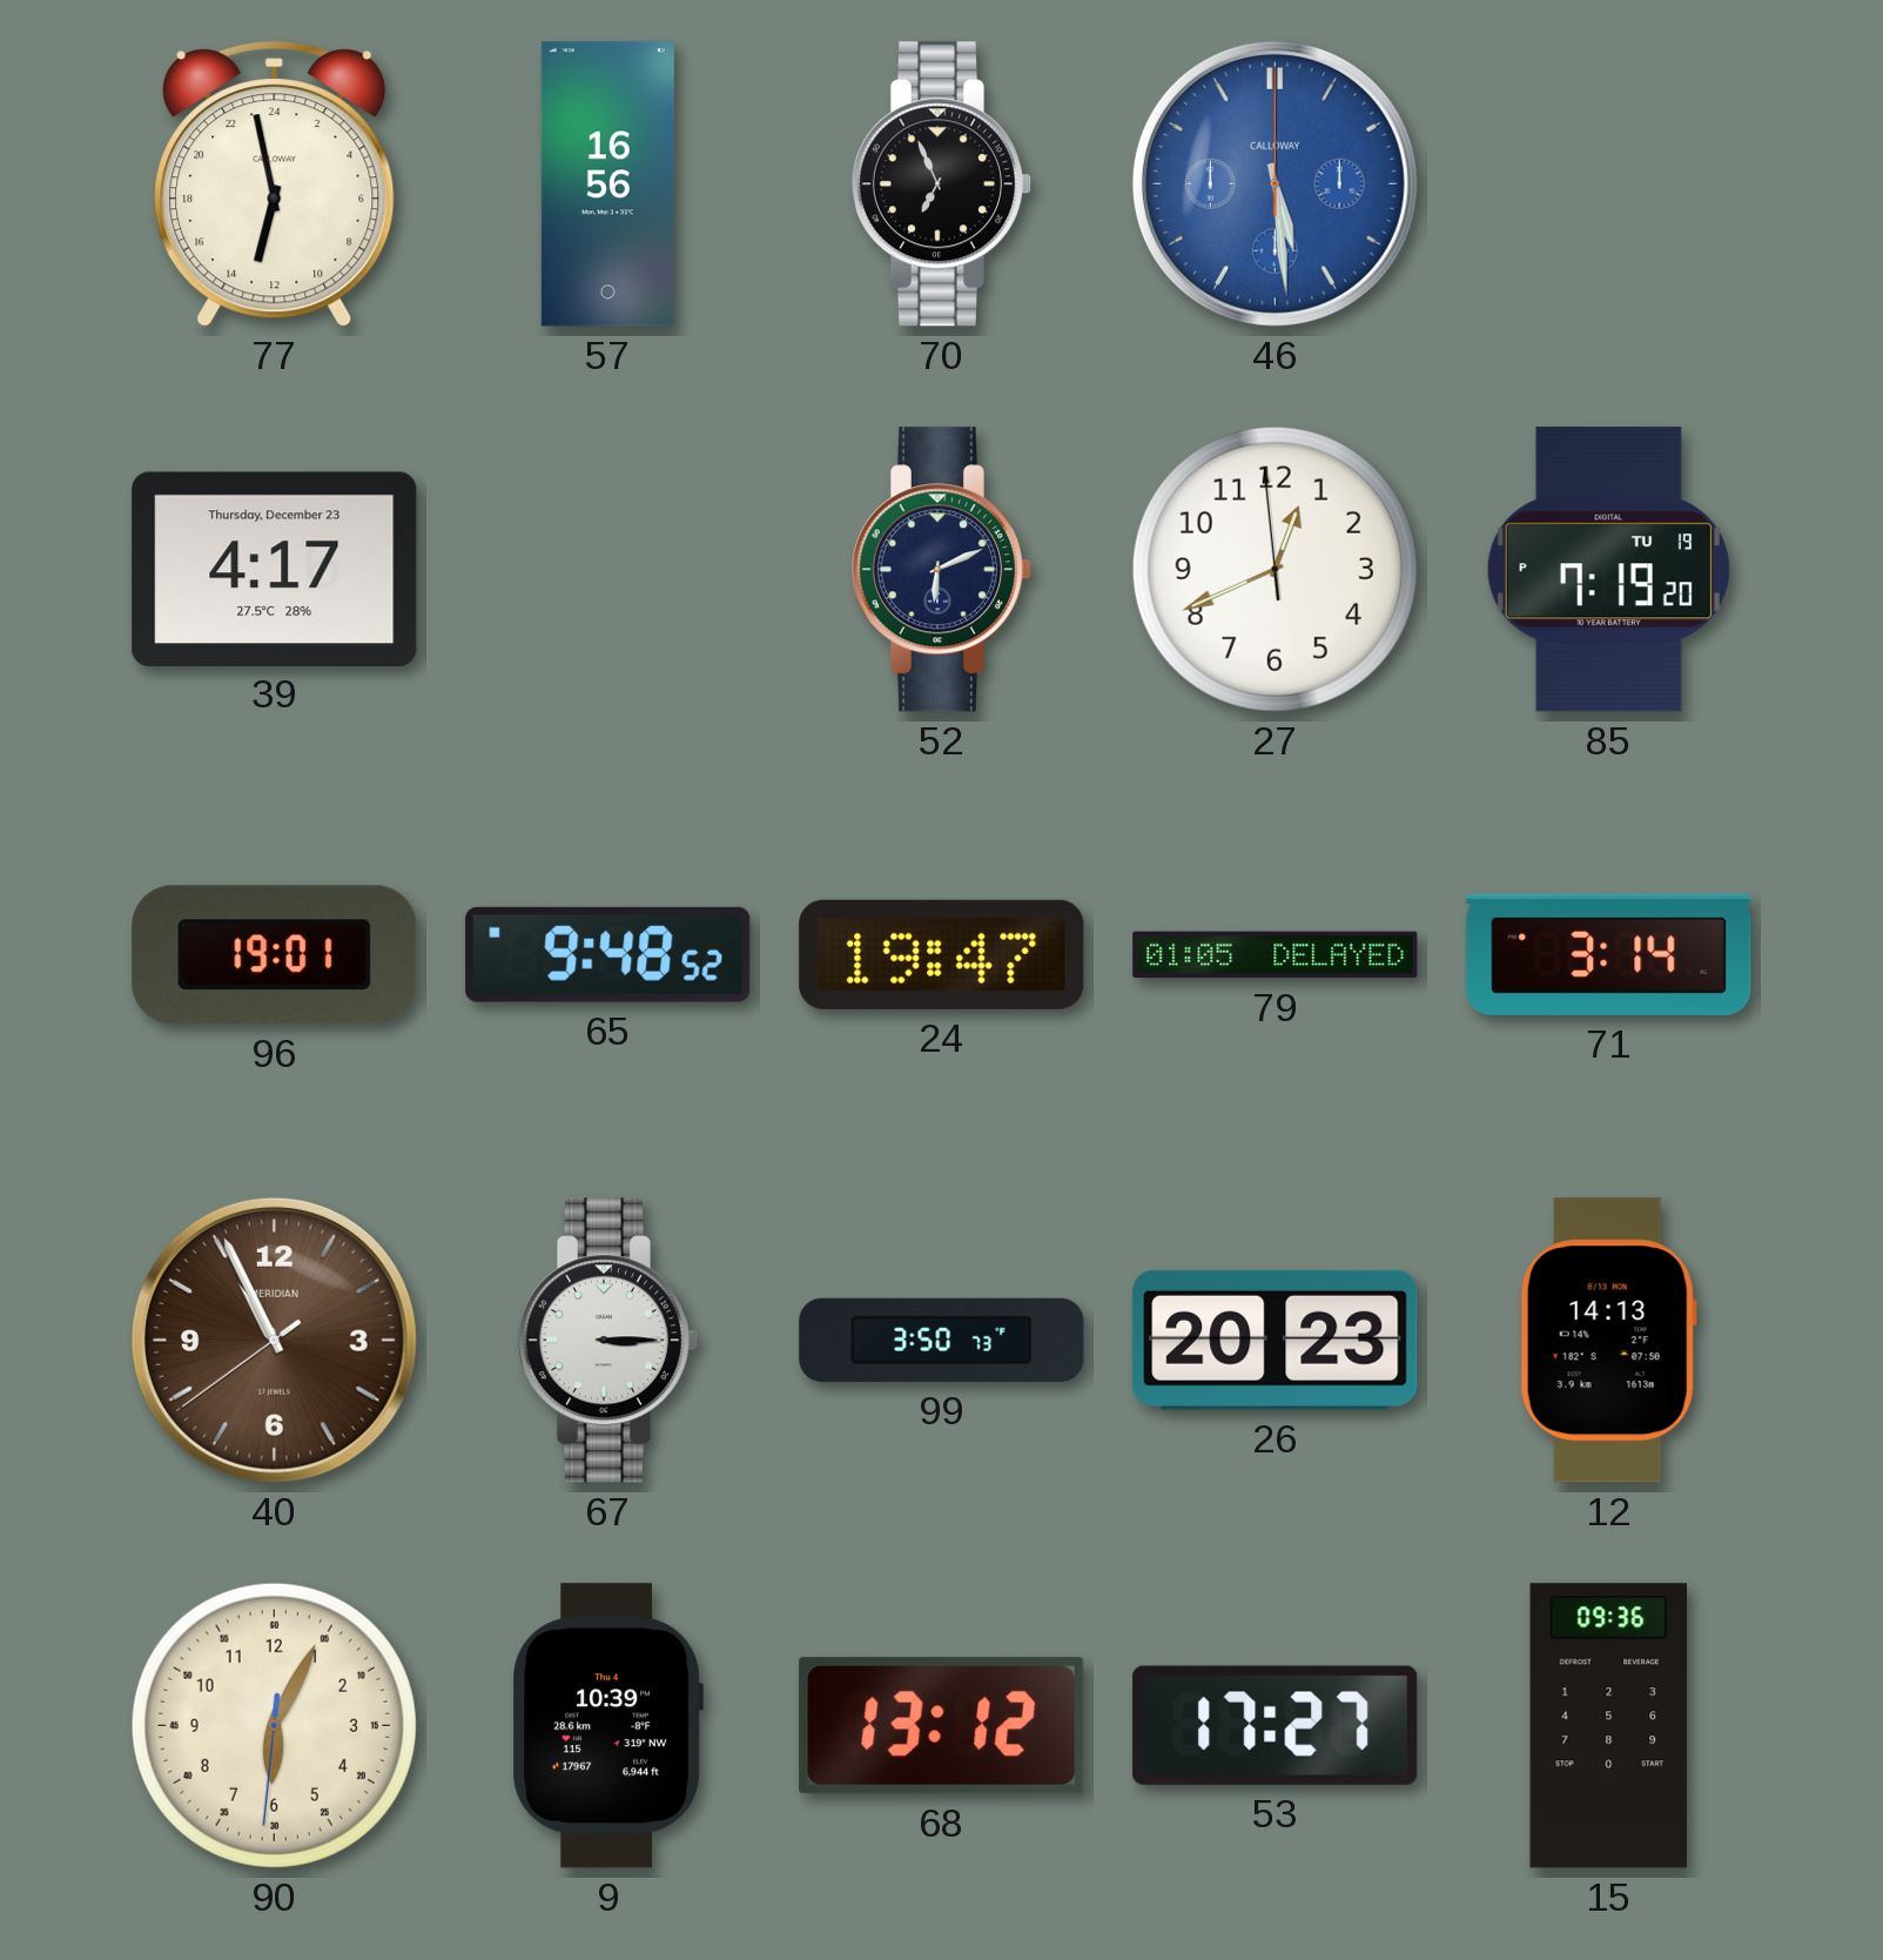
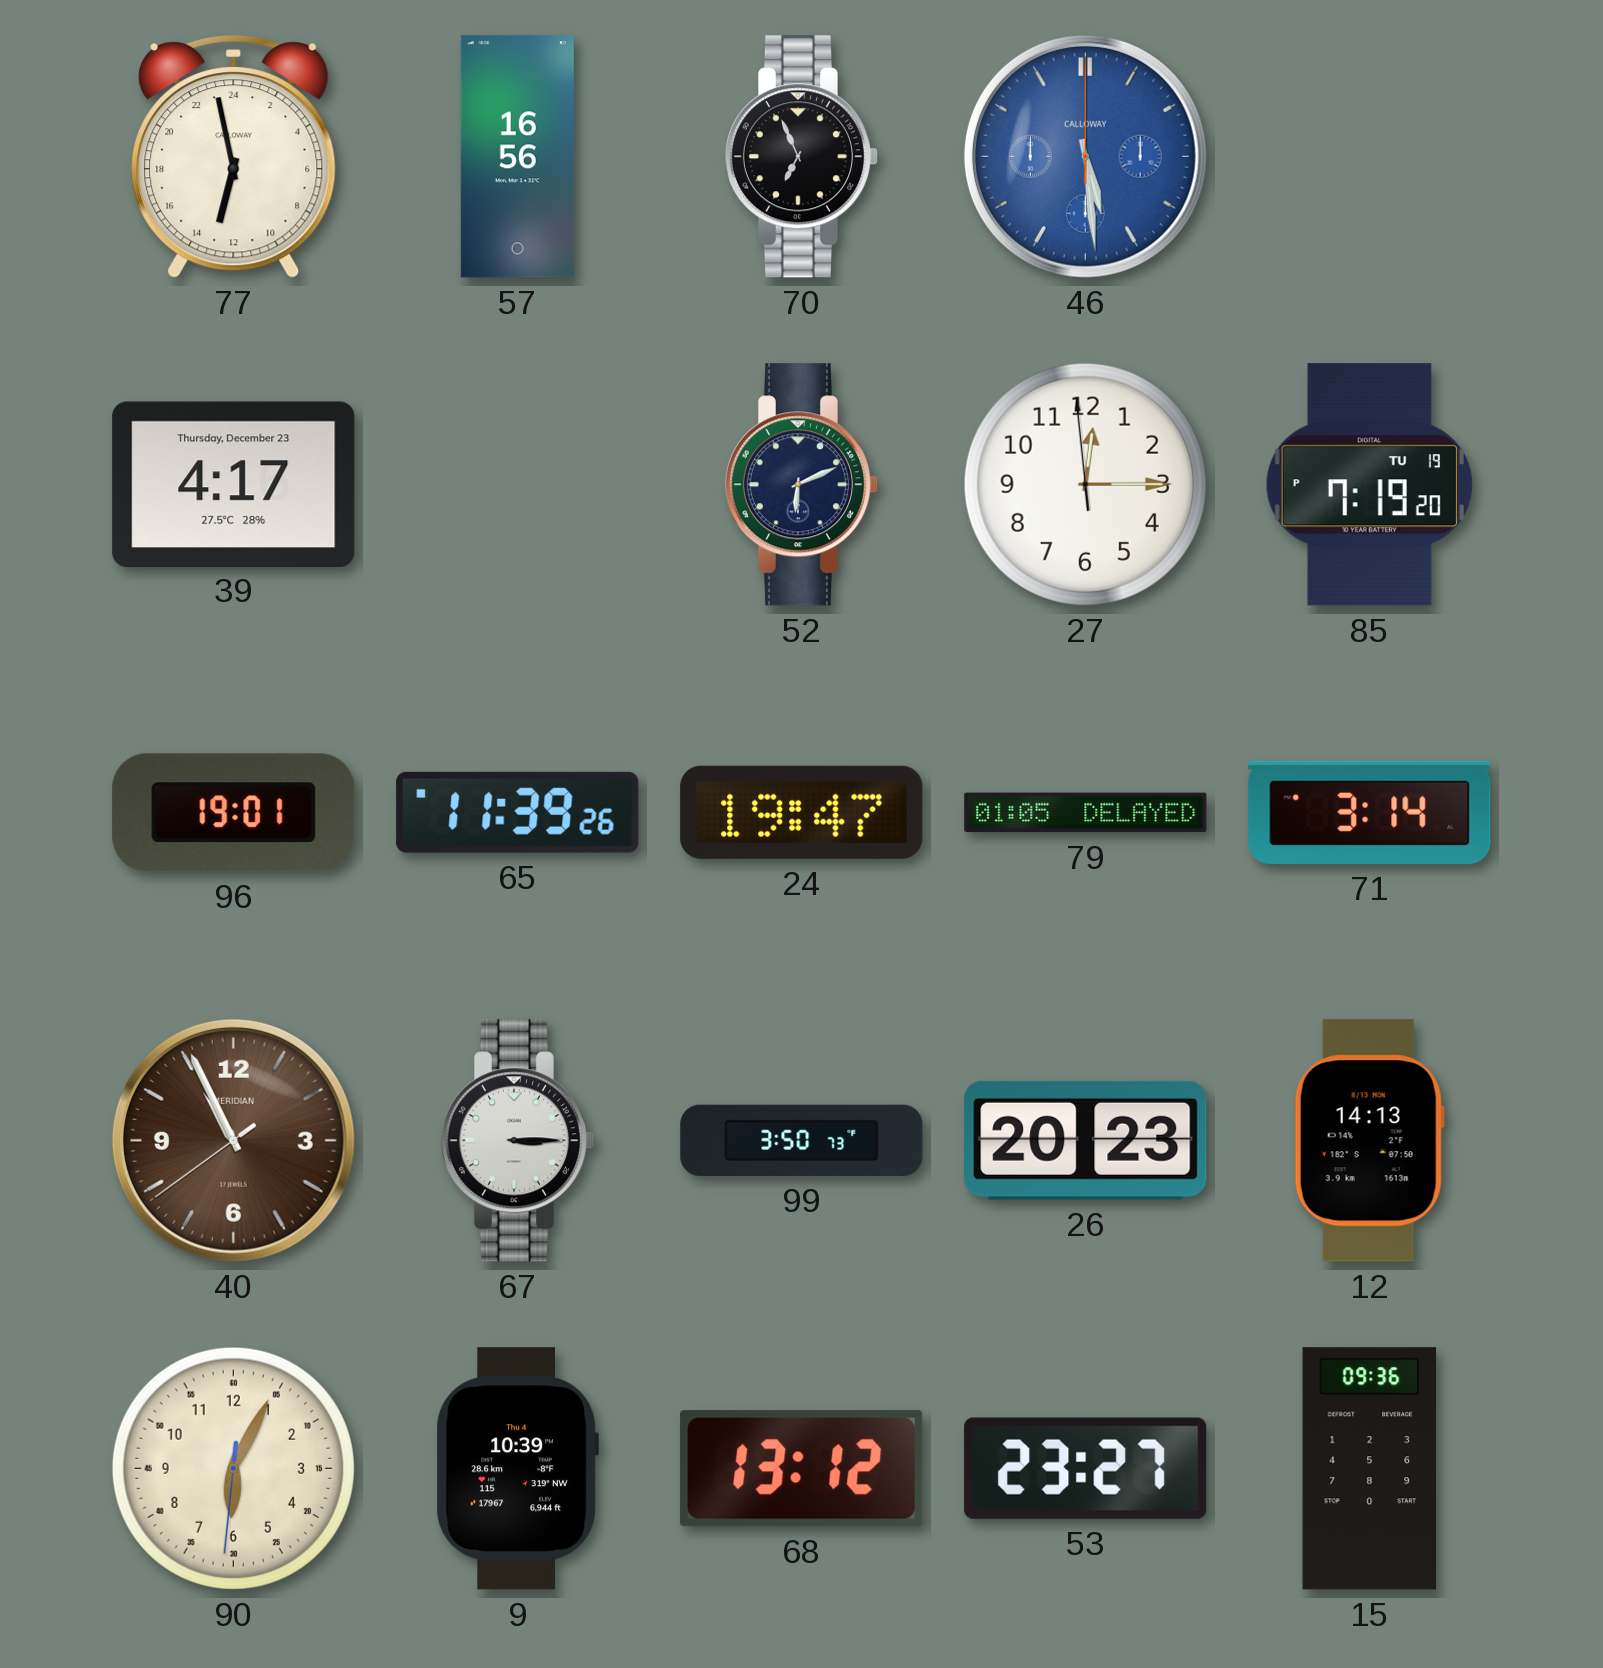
27: 12:40 -> 12:14 (1085, 484)
65: 9:48 -> 11:39 (518, 812)
53: 17:27 -> 23:27 (1086, 1468)
